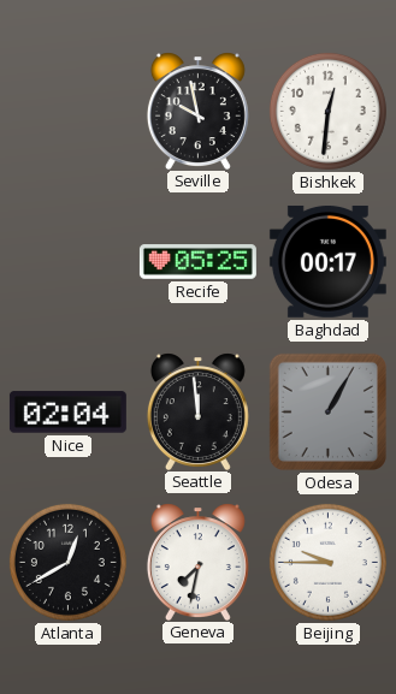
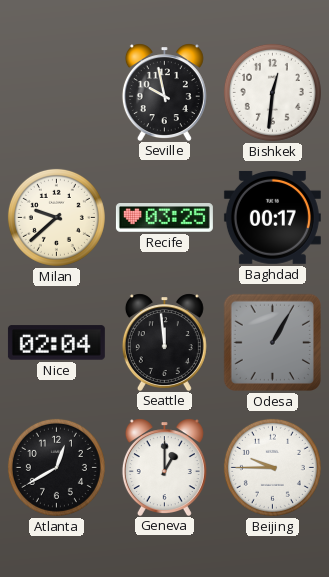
Milan: none -> 9:38 (56, 217)
Recife: 05:25 -> 03:25 (164, 218)
Geneva: 7:32 -> 1:00 (164, 467)
